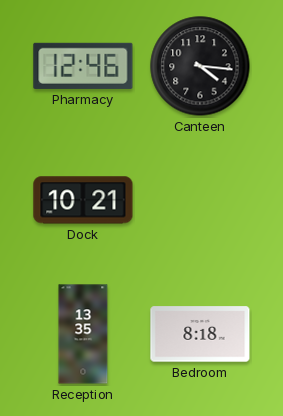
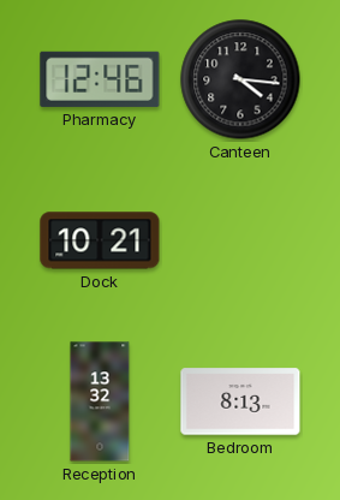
Reception: 13:35 -> 13:32 (100, 401)
Bedroom: 8:18 -> 8:13 (240, 401)
